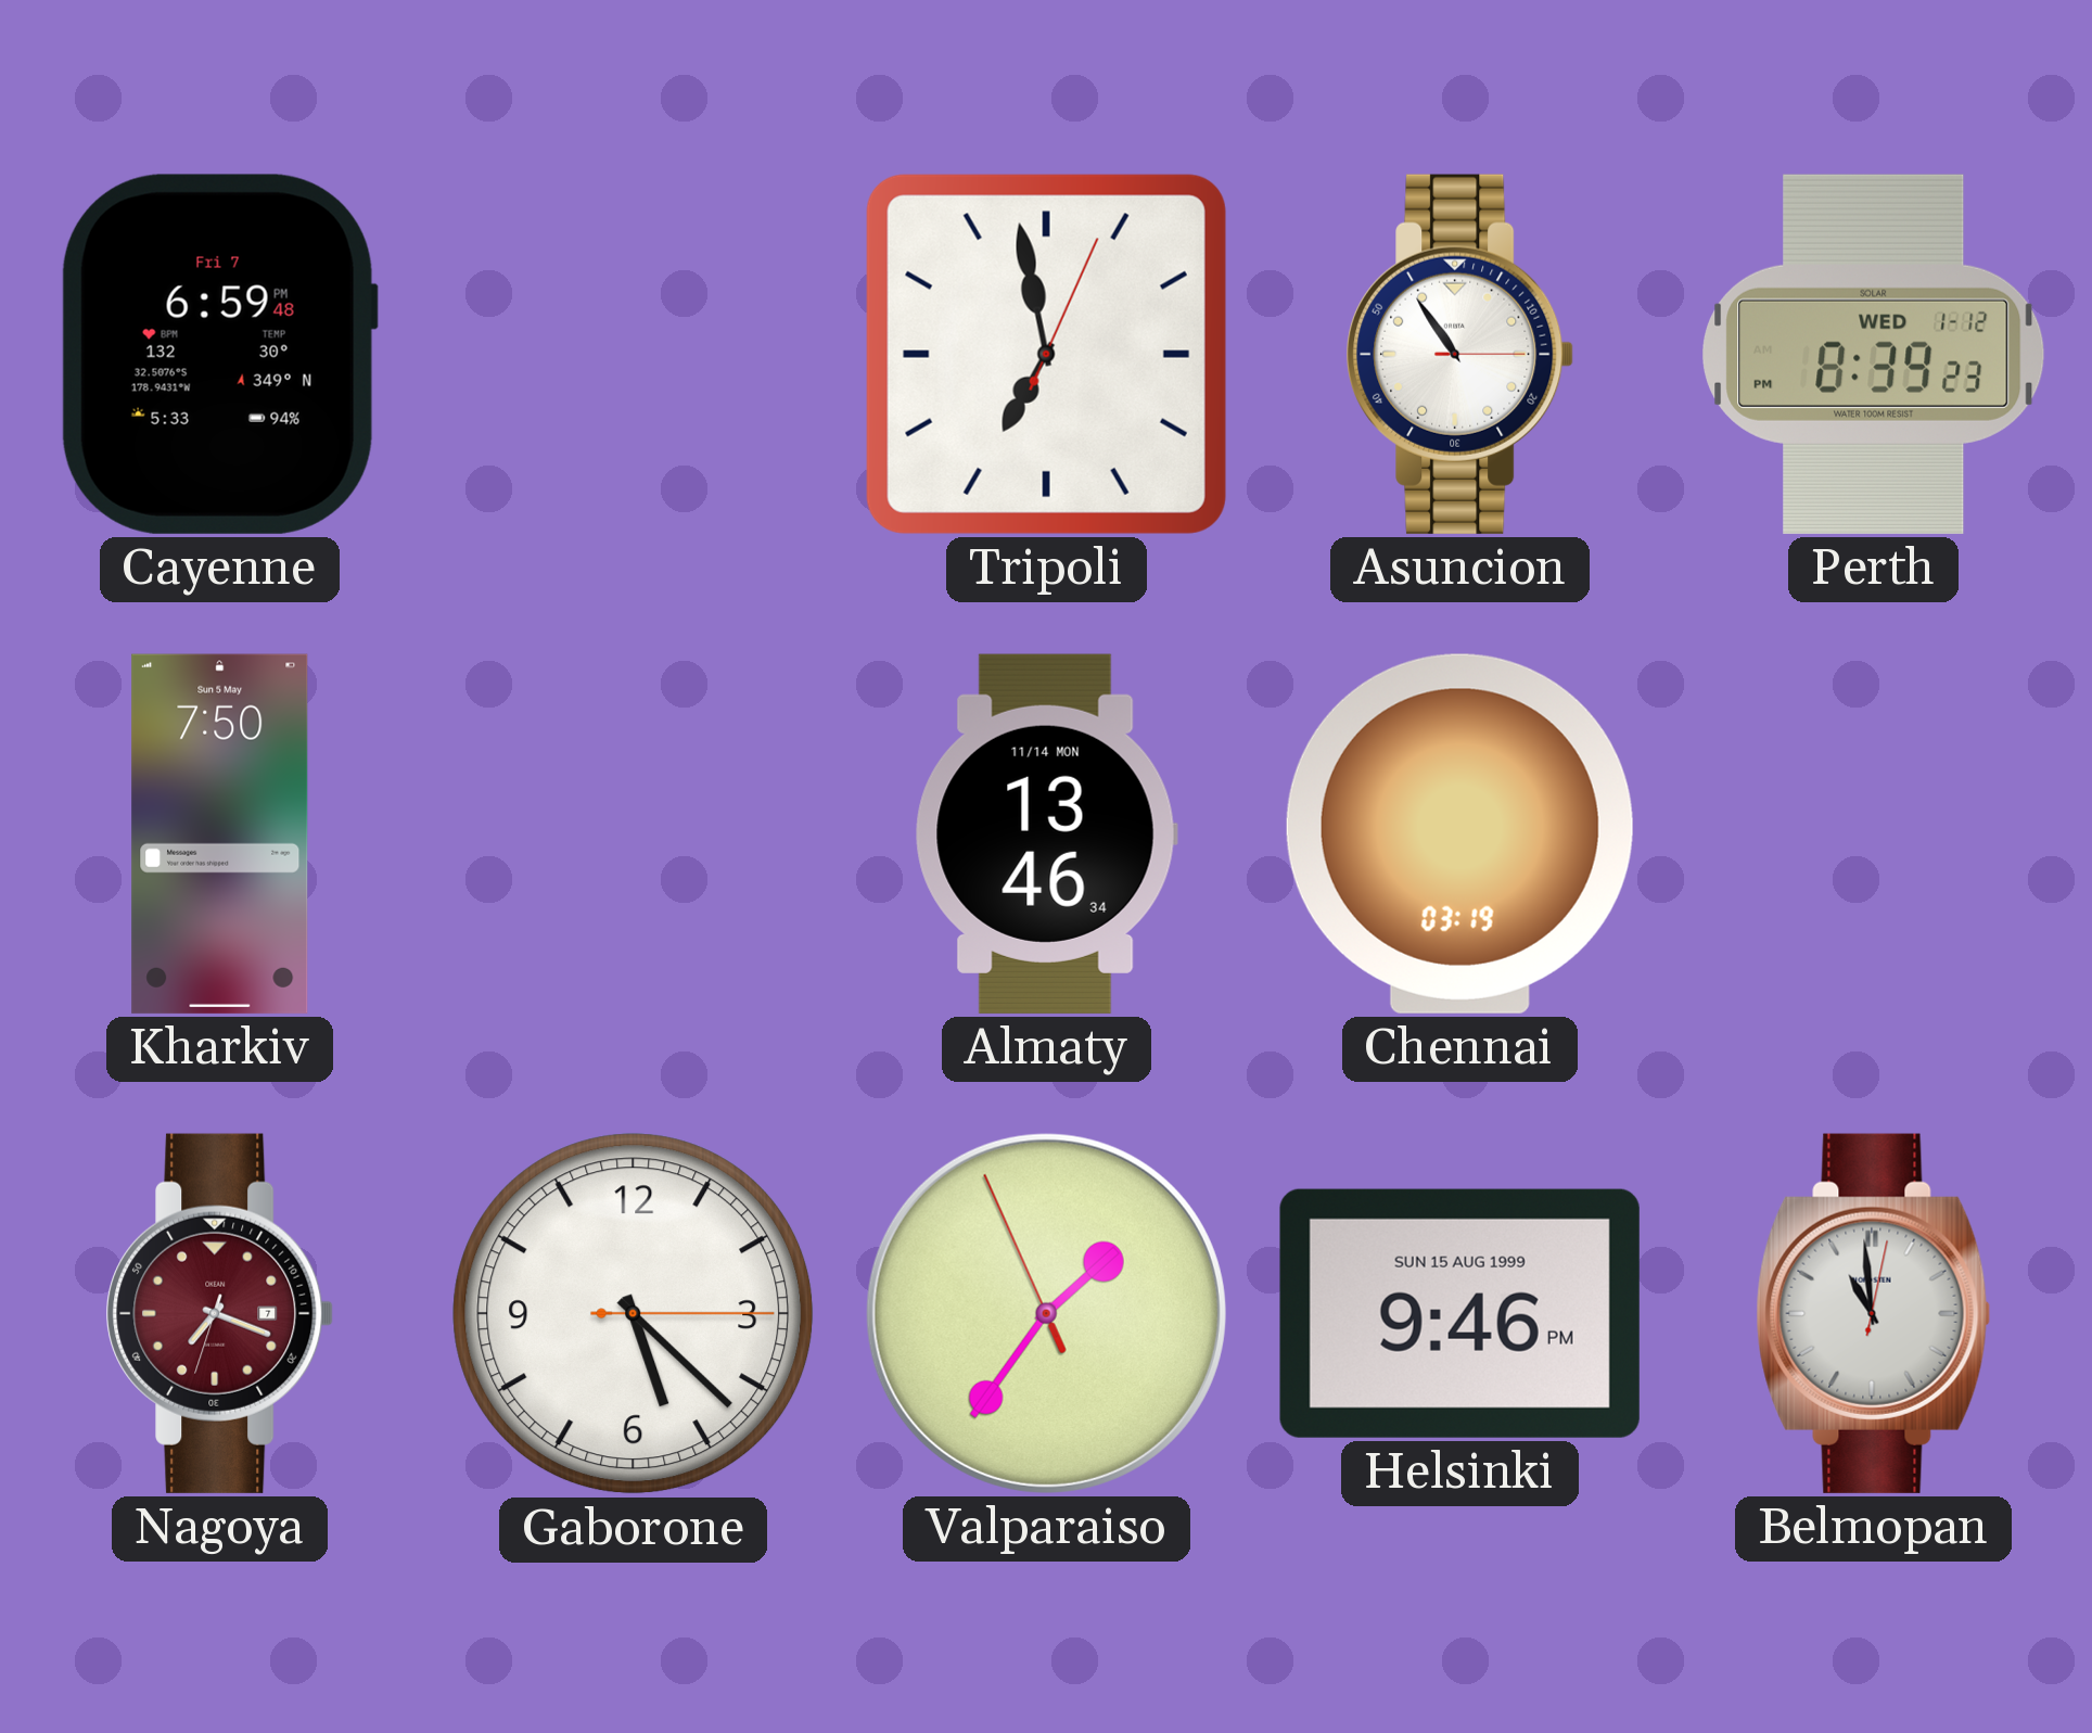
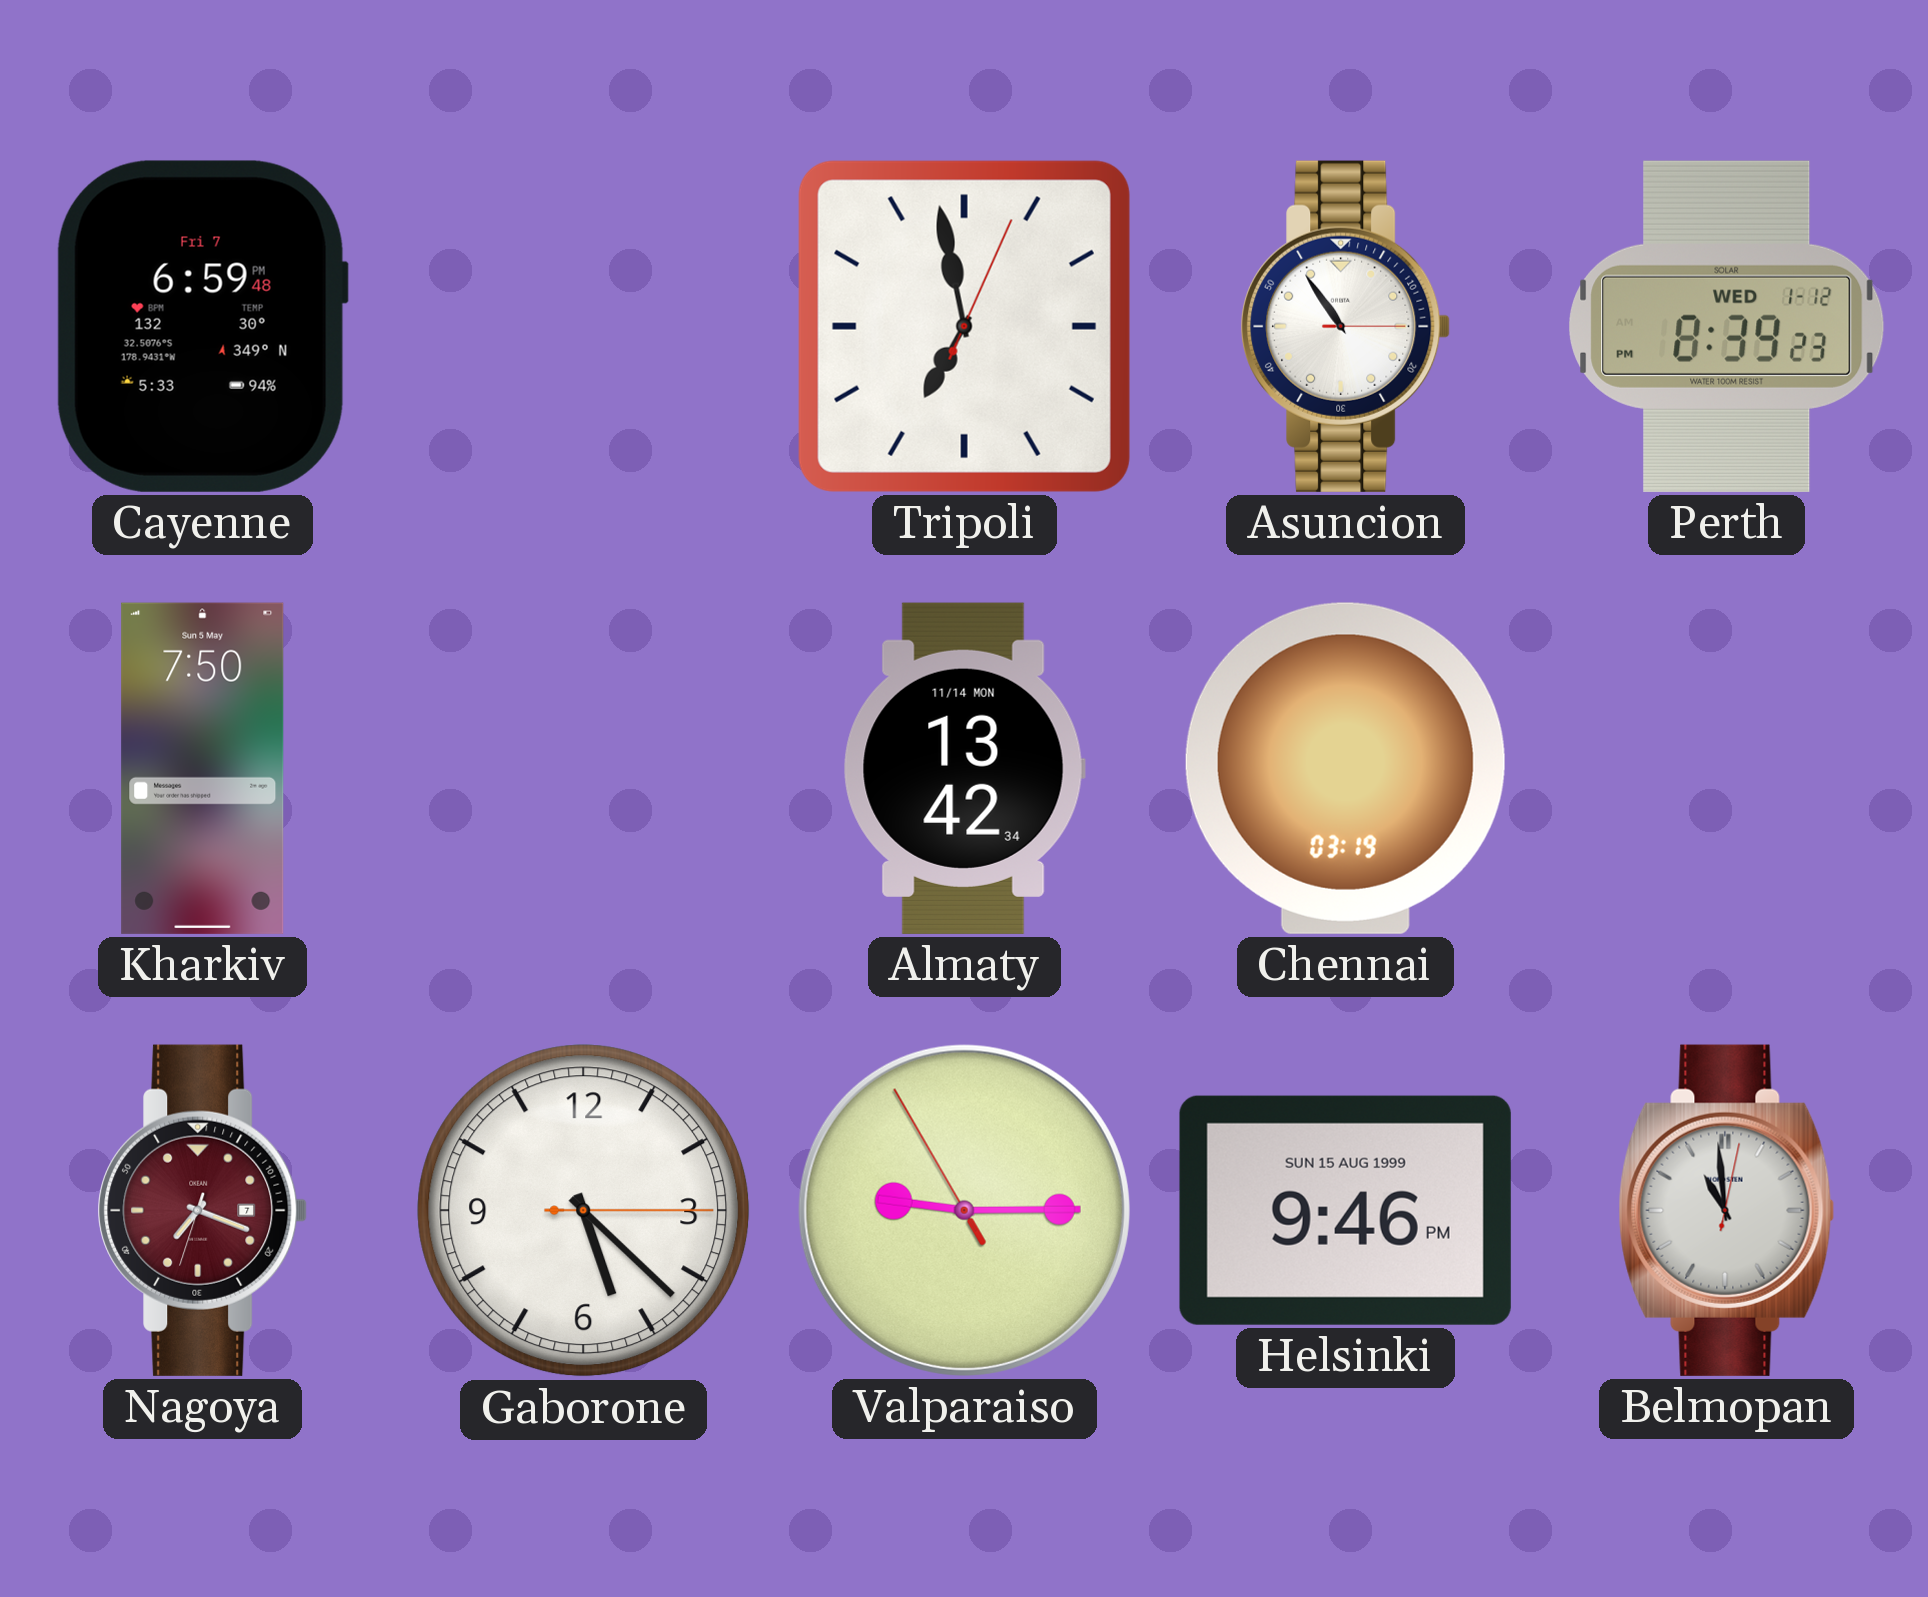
Almaty: 13:46 -> 13:42 (964, 768)
Valparaiso: 1:35 -> 9:14 (964, 1210)
